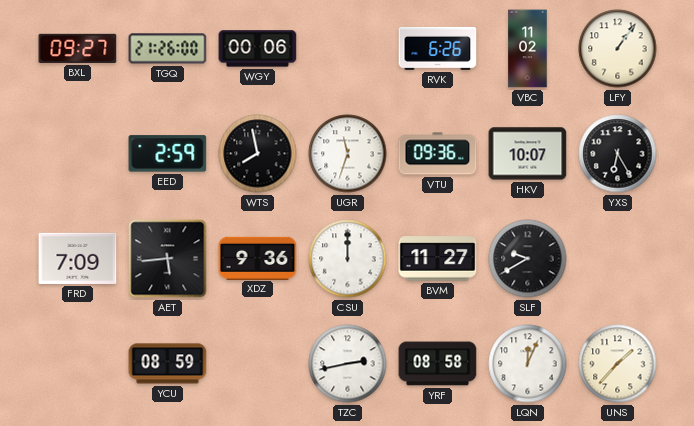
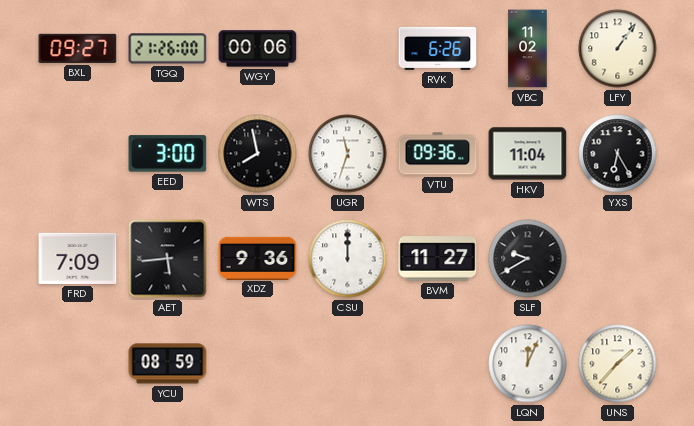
EED: 2:59 -> 3:00 (168, 154)
HKV: 10:07 -> 11:04 (528, 154)
TZC: 2:43 -> none (348, 364)
YRF: 08:58 -> none (438, 364)
